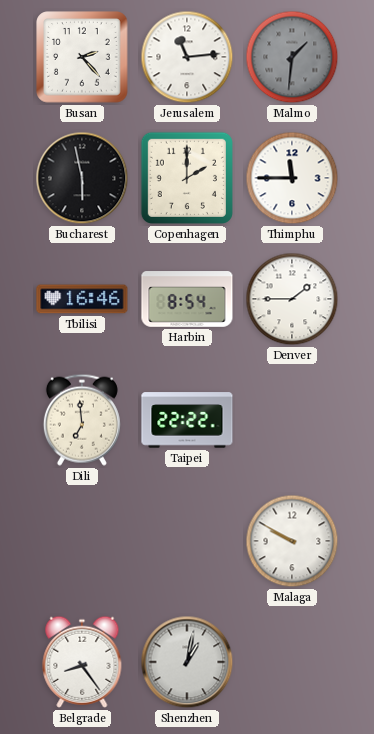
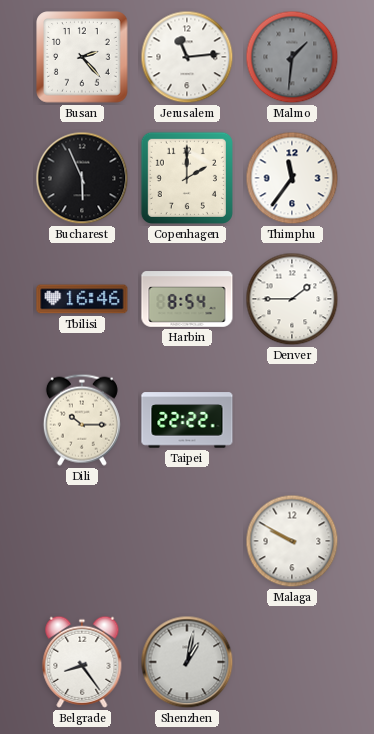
Bucharest: 5:58 -> 5:56 (82, 178)
Thimphu: 11:45 -> 11:36 (292, 178)
Dili: 6:59 -> 10:15 (82, 420)
